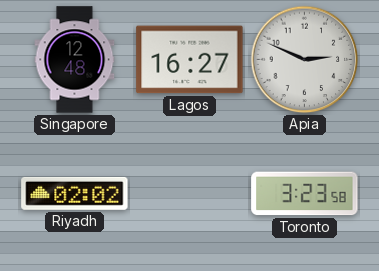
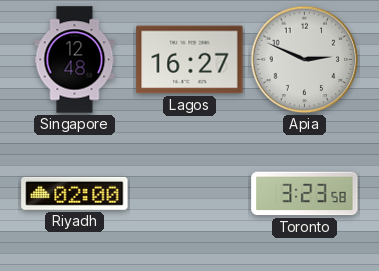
Riyadh: 02:02 -> 02:00 (75, 193)
